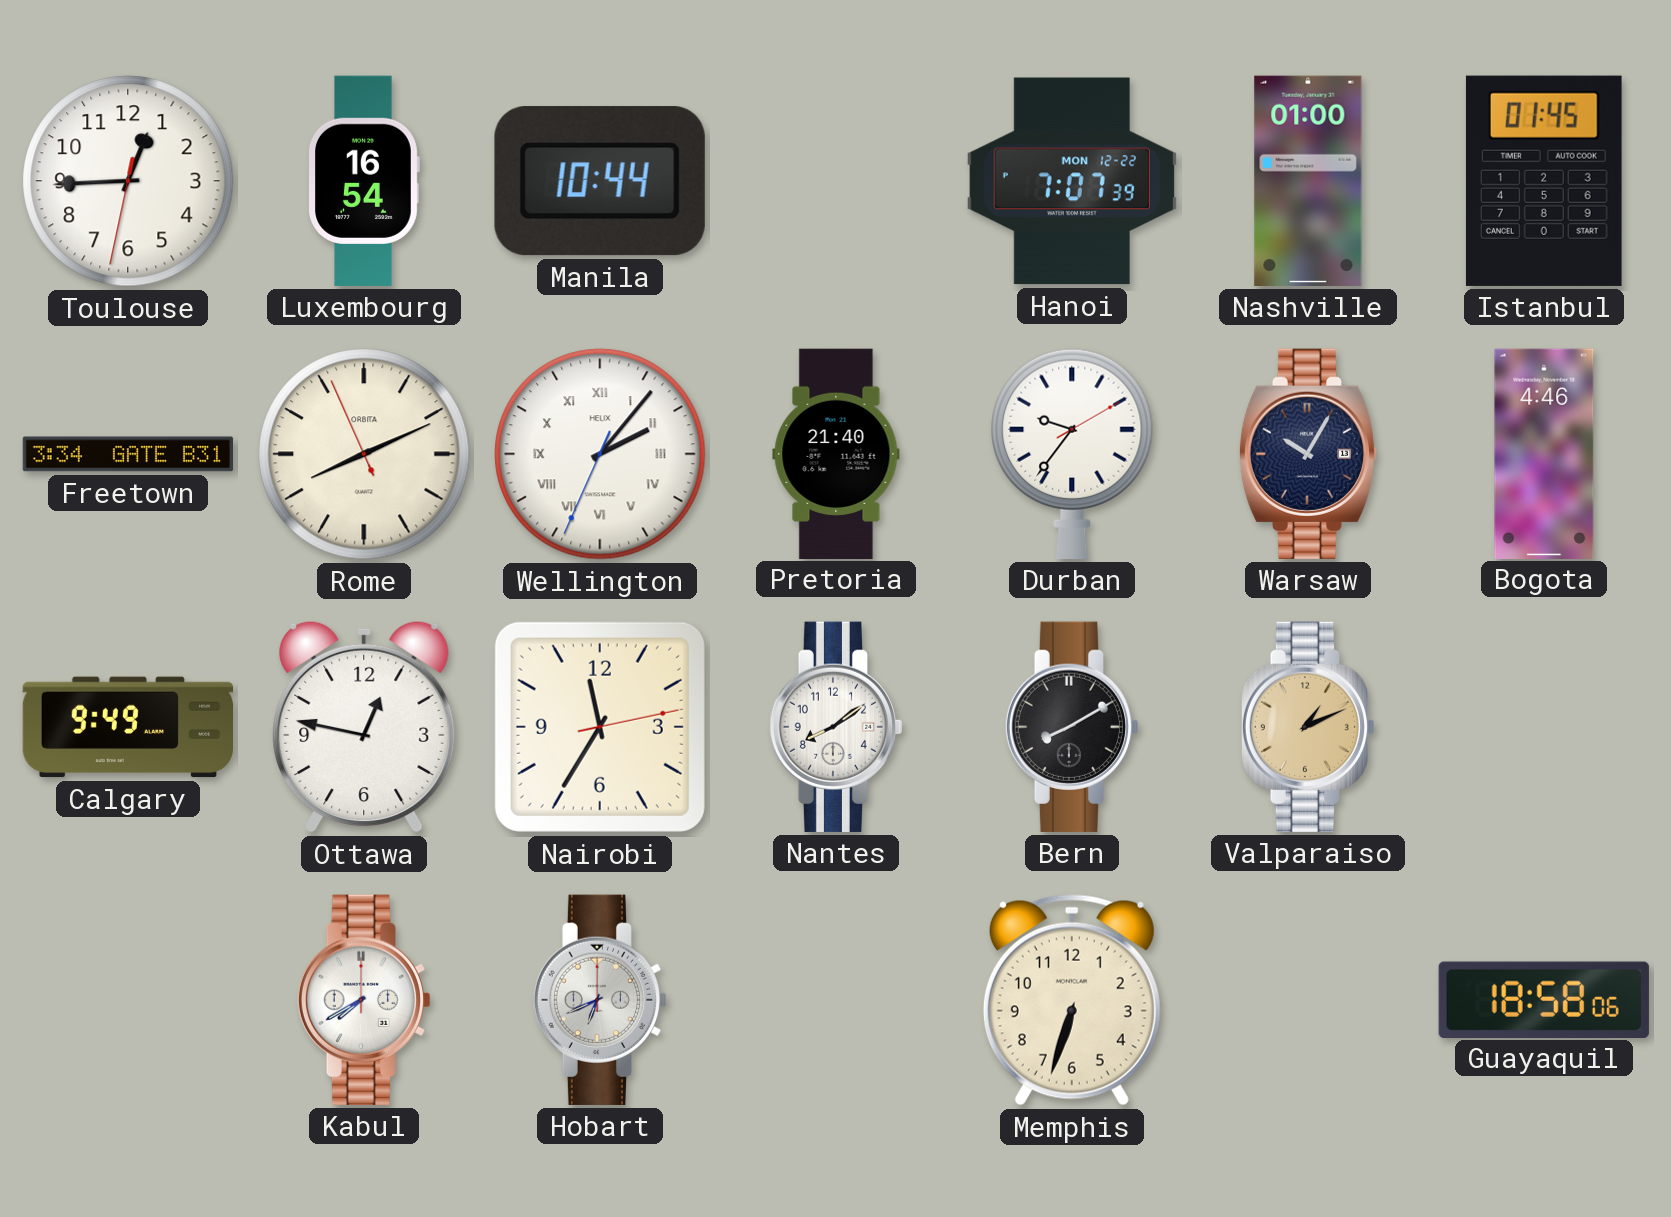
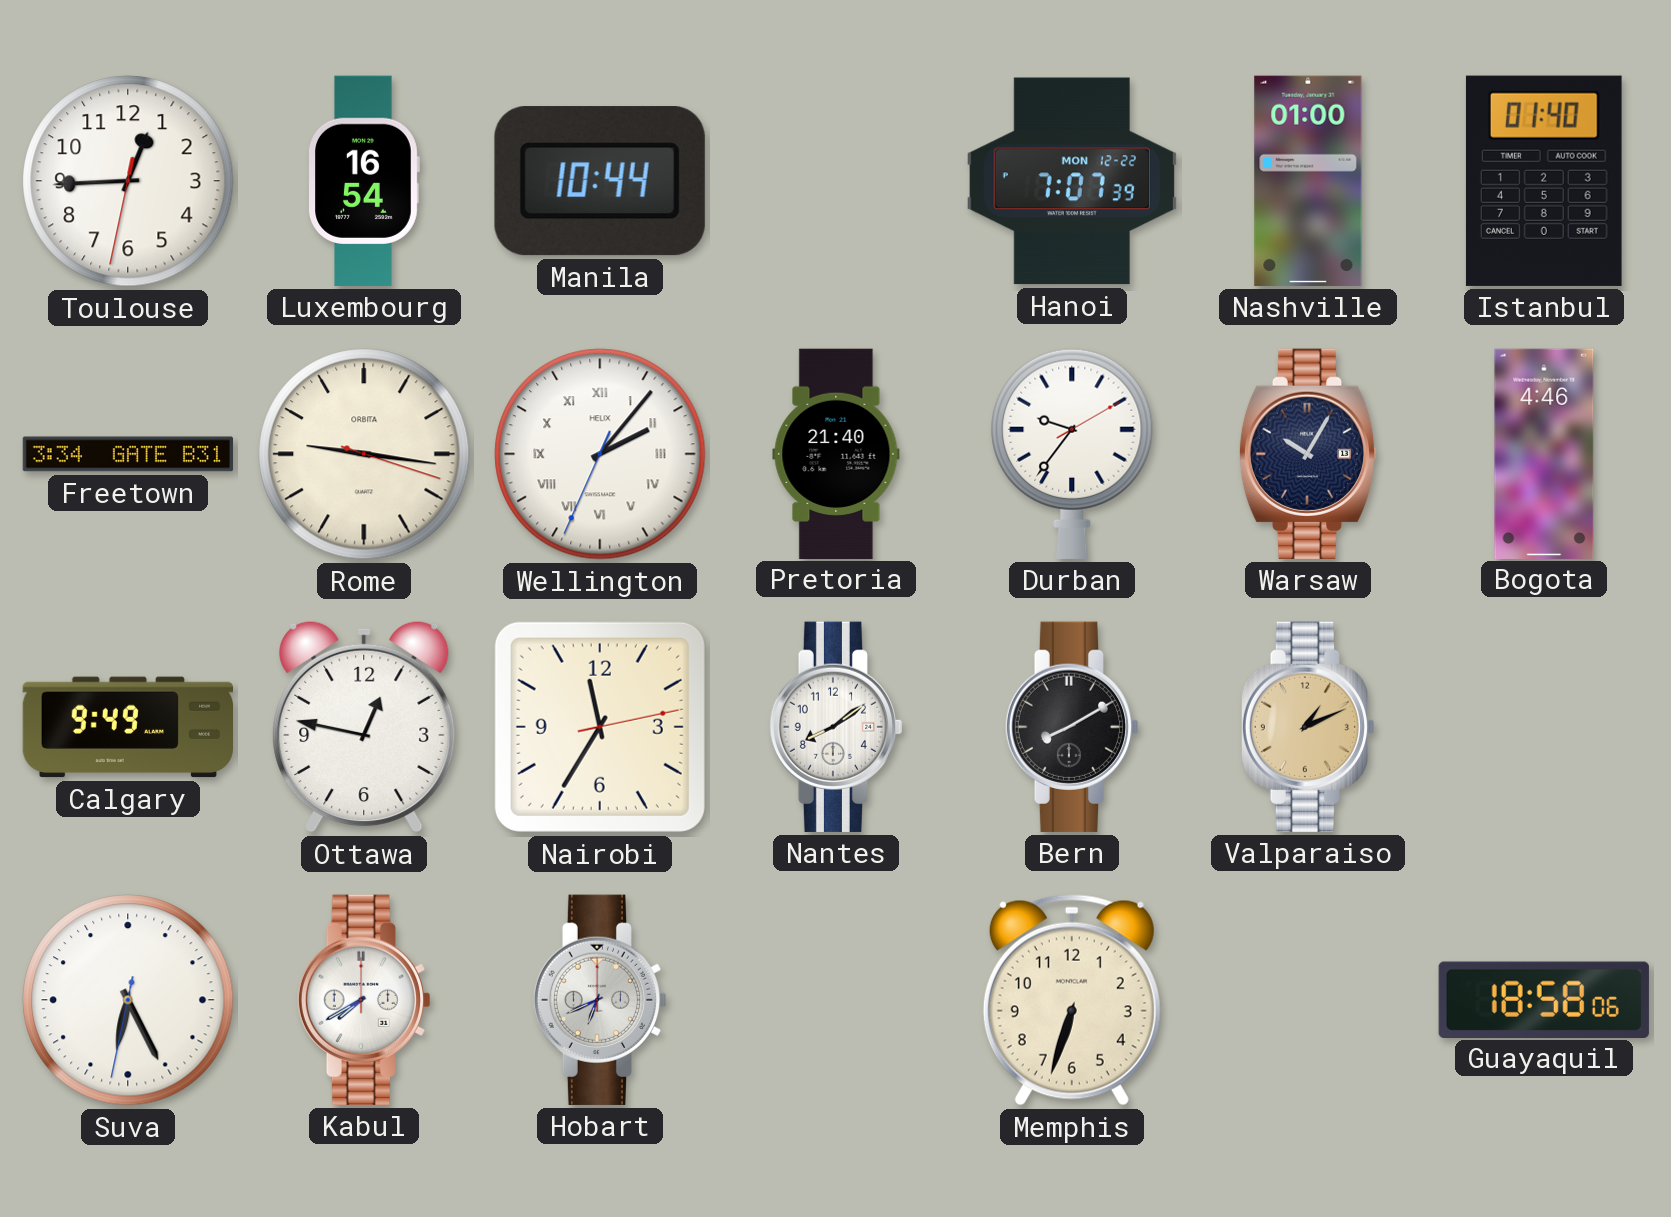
Istanbul: 01:45 -> 01:40 (1544, 181)
Rome: 8:10 -> 9:16 (364, 454)
Suva: none -> 6:25 (128, 1000)
